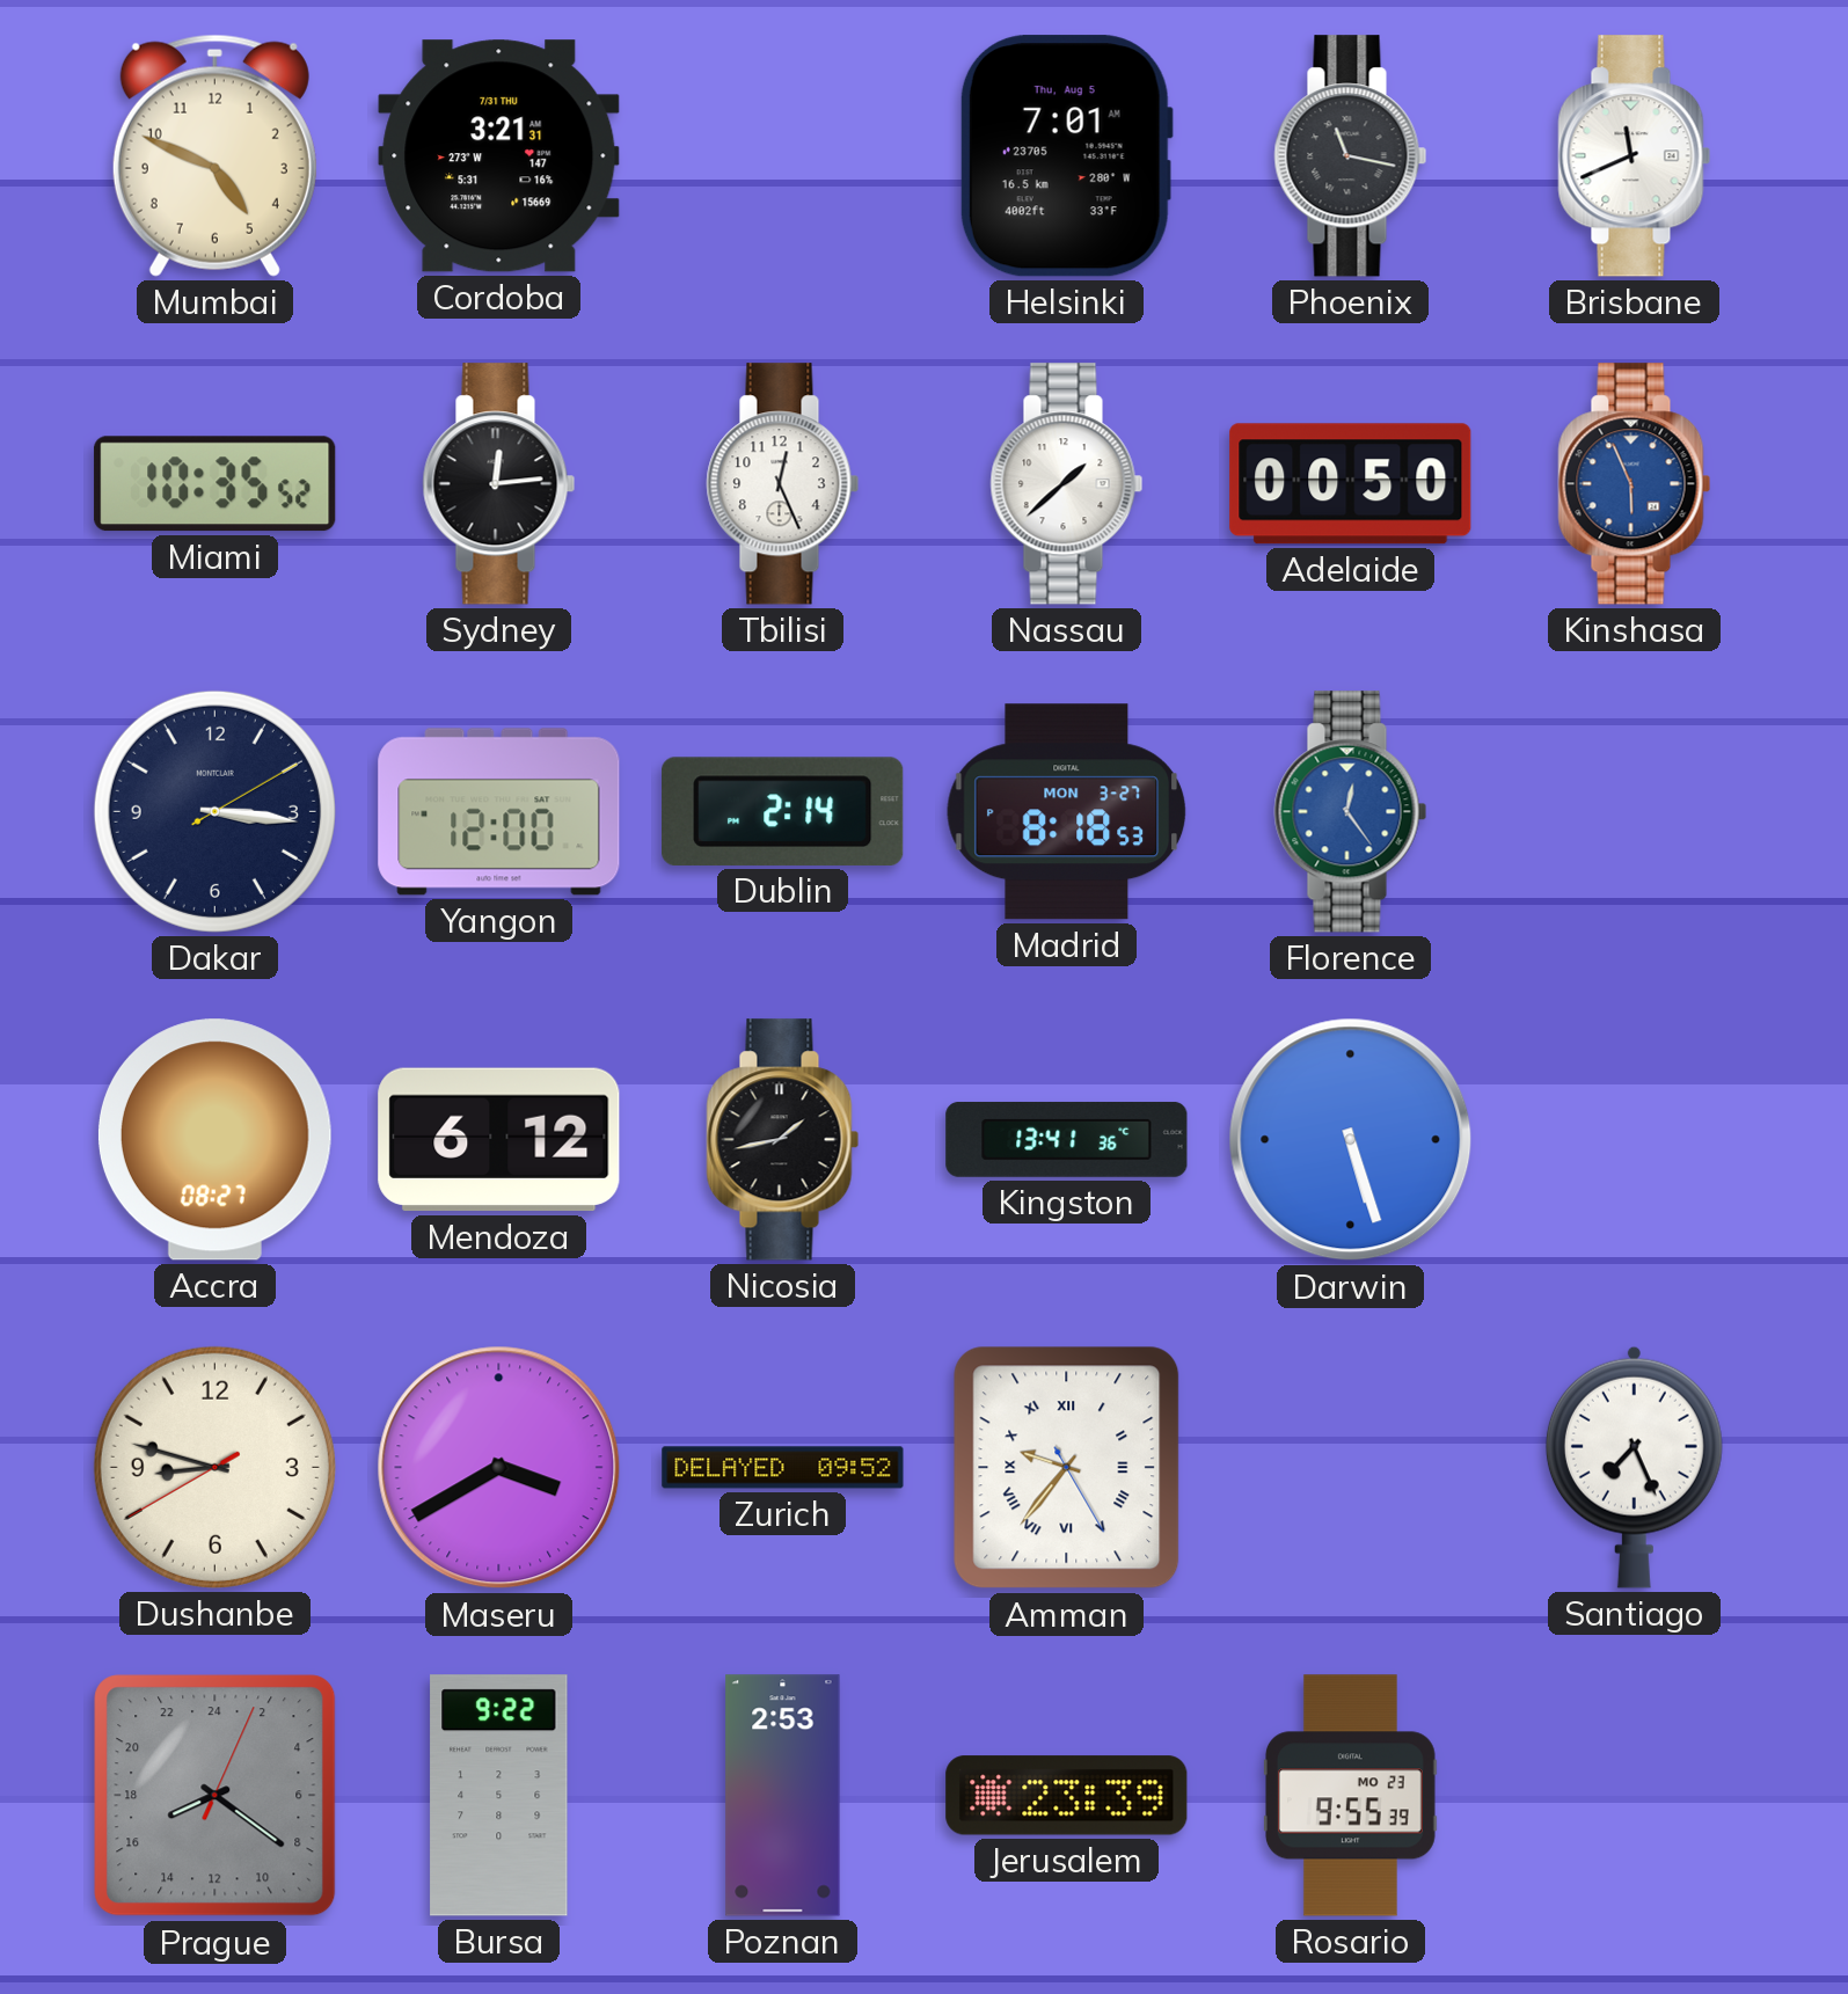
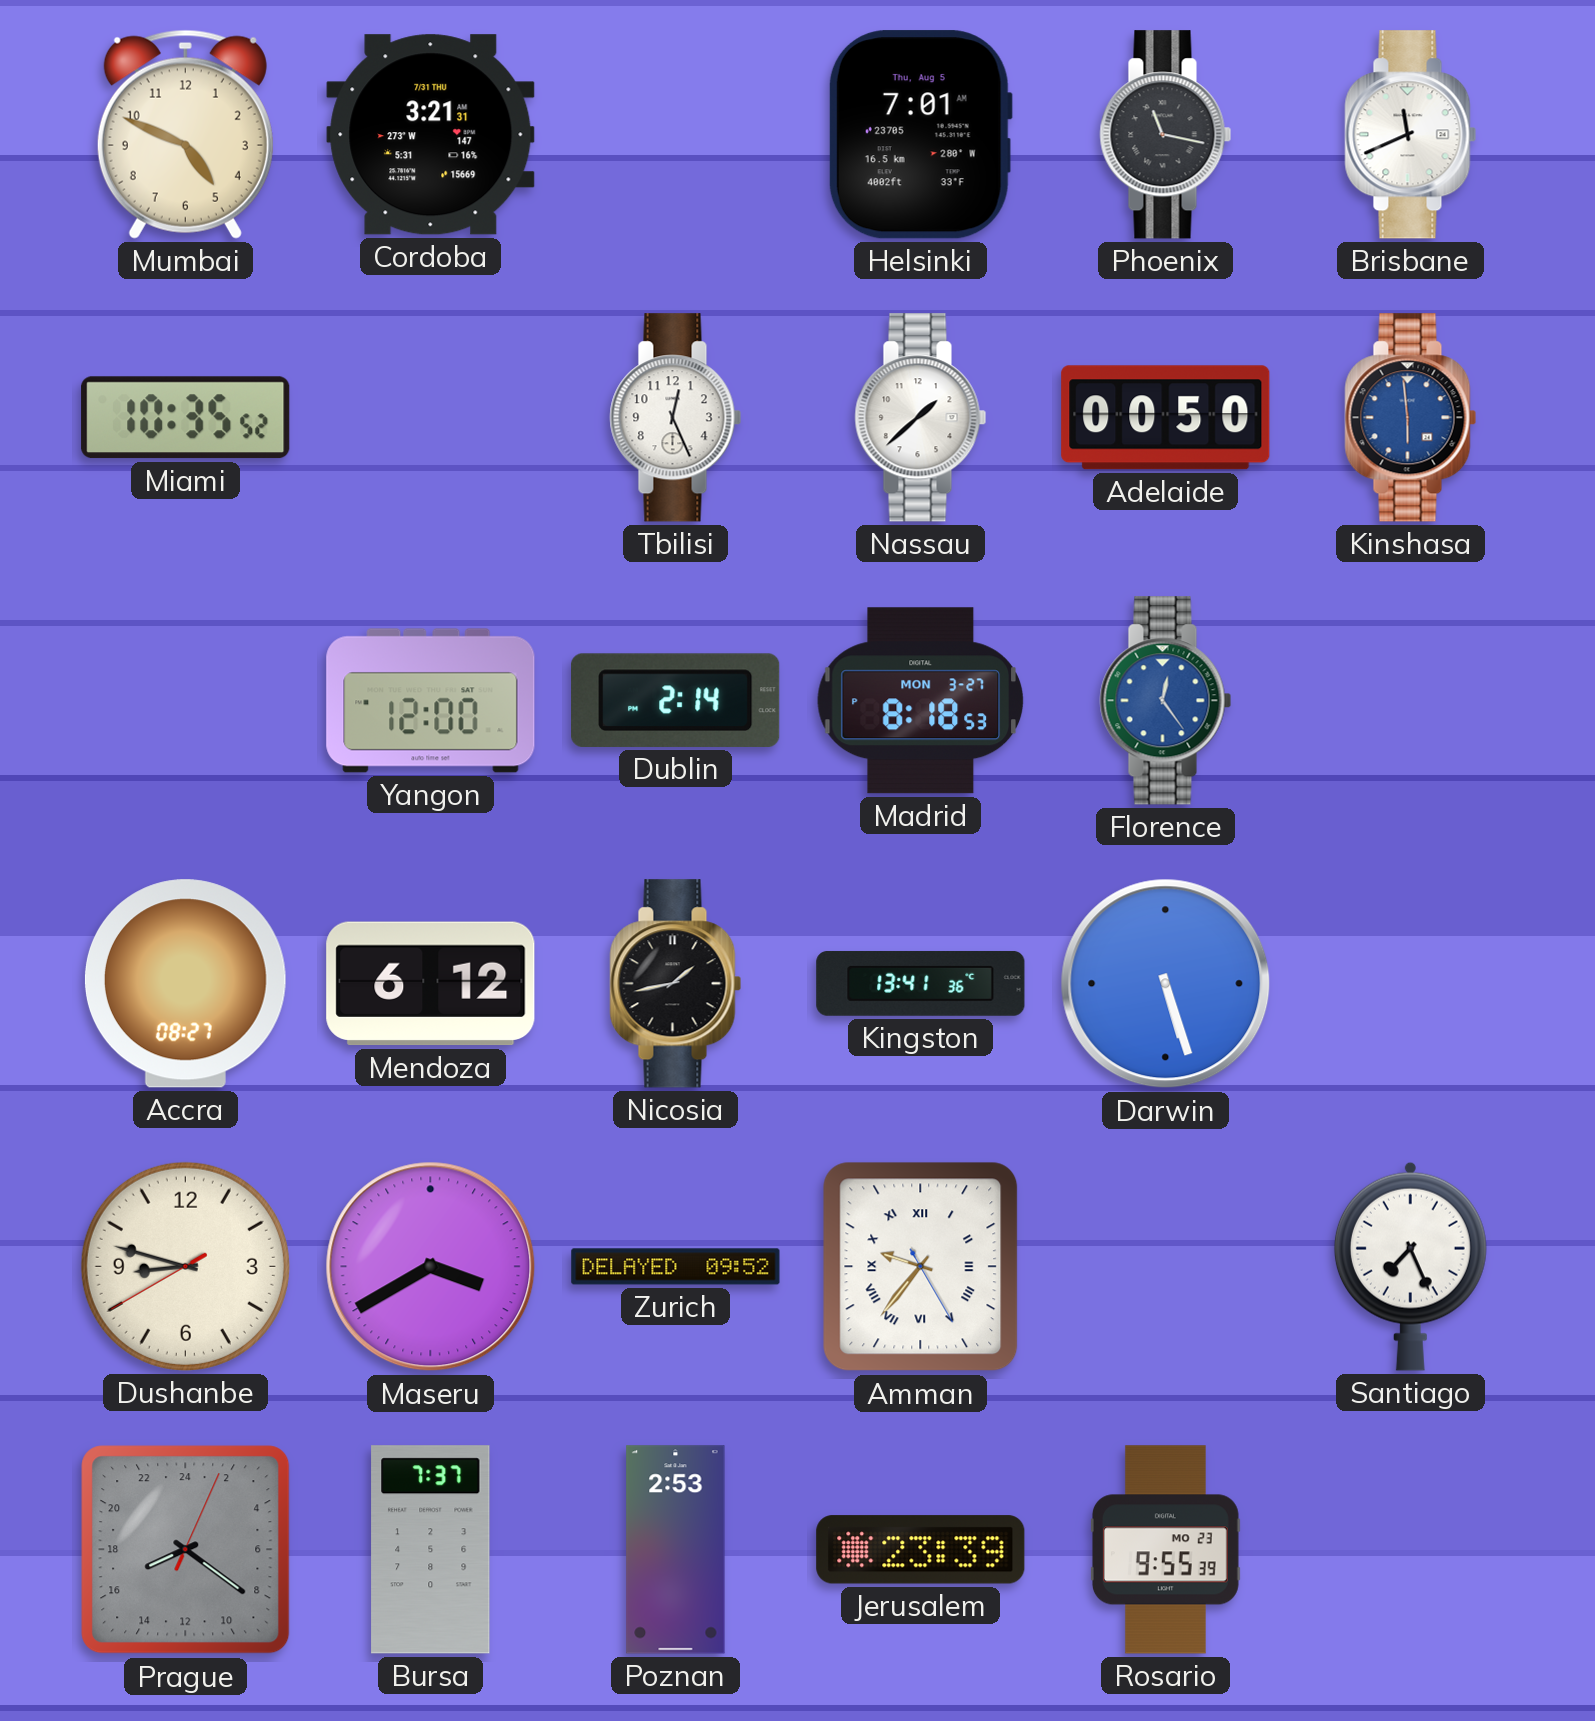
Sydney: 12:14 -> none (499, 484)
Kinshasa: 5:56 -> 5:59 (1411, 418)
Dakar: 3:16 -> none (214, 811)
Bursa: 9:22 -> 7:37 (431, 1550)
